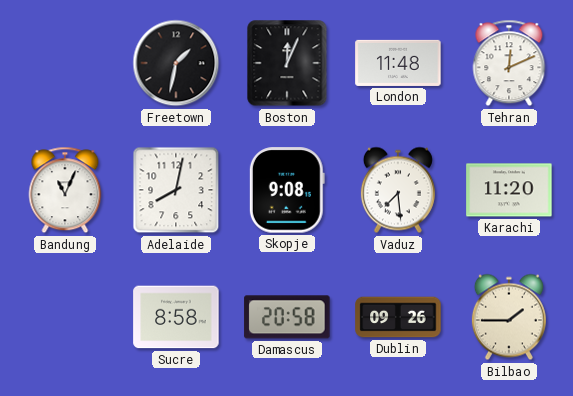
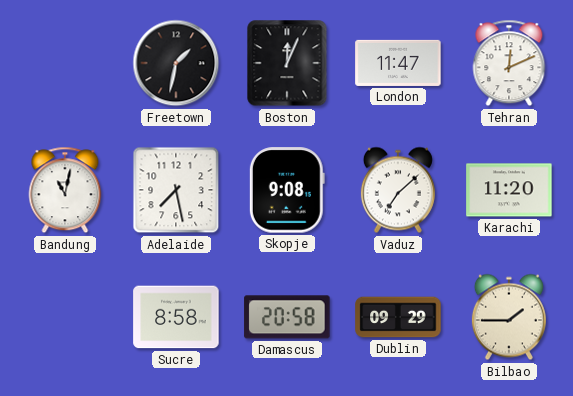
London: 11:48 -> 11:47 (398, 63)
Bandung: 11:04 -> 11:02 (65, 190)
Adelaide: 8:02 -> 7:28 (176, 190)
Vaduz: 7:29 -> 7:08 (398, 190)
Dublin: 09:26 -> 09:29 (398, 317)
